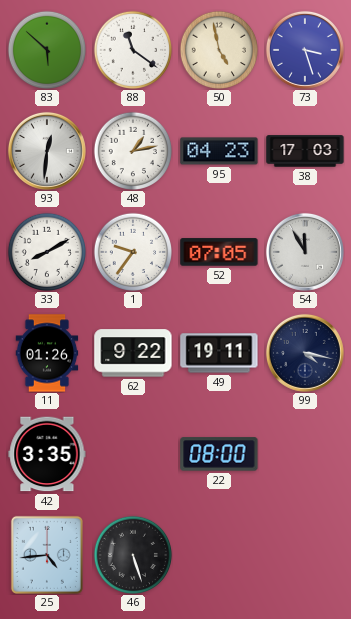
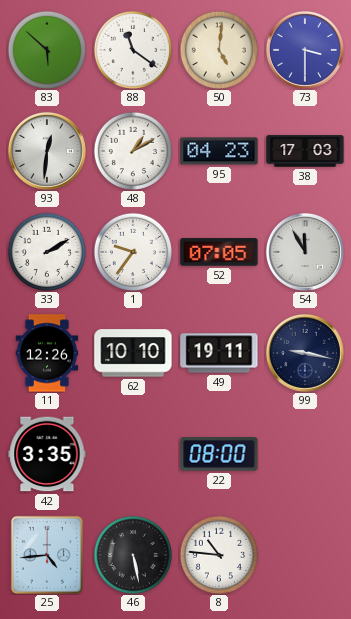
50: 4:58 -> 5:01 (218, 49)
73: 3:27 -> 3:30 (305, 50)
48: 1:13 -> 1:10 (132, 150)
33: 8:10 -> 2:10 (46, 251)
11: 01:26 -> 12:26 (47, 353)
62: 9:22 -> 10:10 (133, 353)
99: 4:17 -> 9:17 (305, 353)
46: 5:27 -> 5:28 (132, 554)
8: none -> 10:46 (218, 554)
